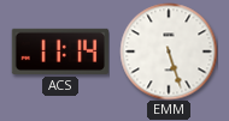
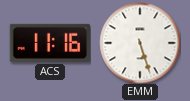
ACS: 11:14 -> 11:16 (49, 43)
